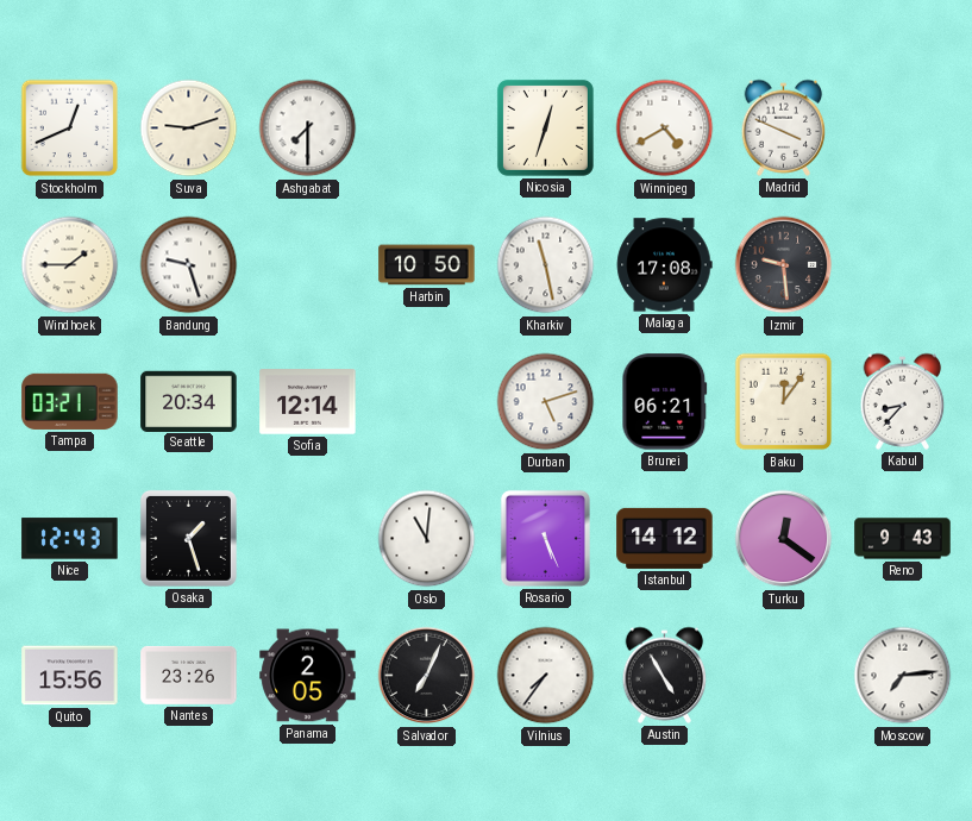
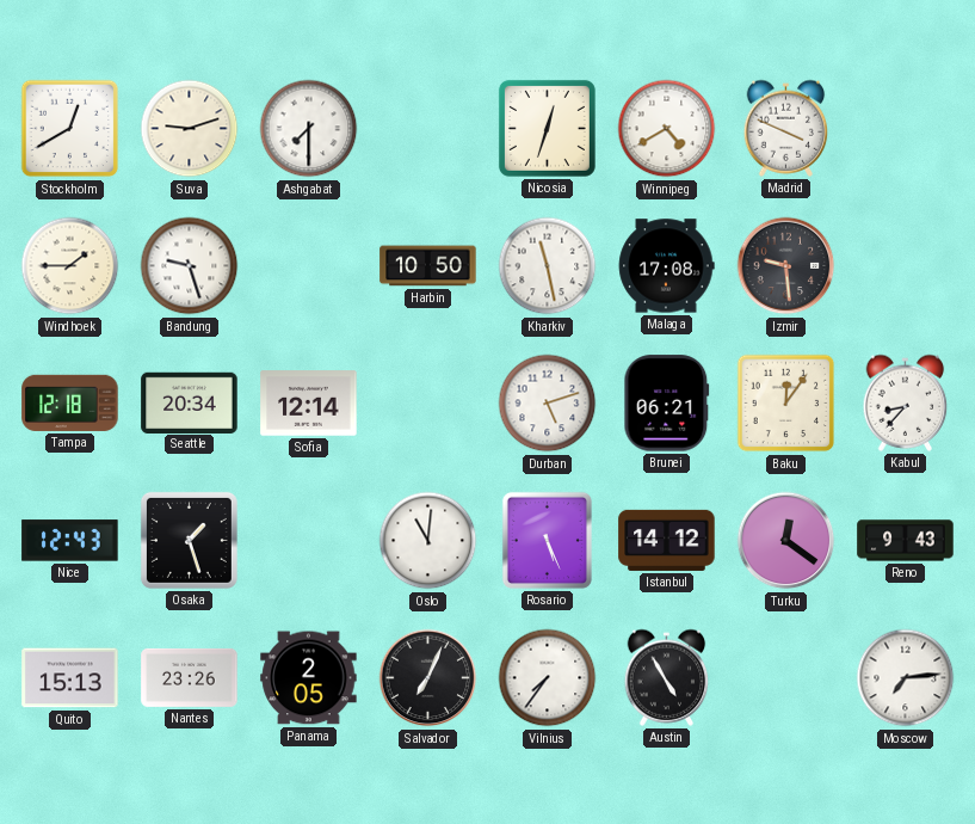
Stockholm: 12:41 -> 12:40 (70, 129)
Tampa: 03:21 -> 12:18 (70, 402)
Quito: 15:56 -> 15:13 (70, 678)
